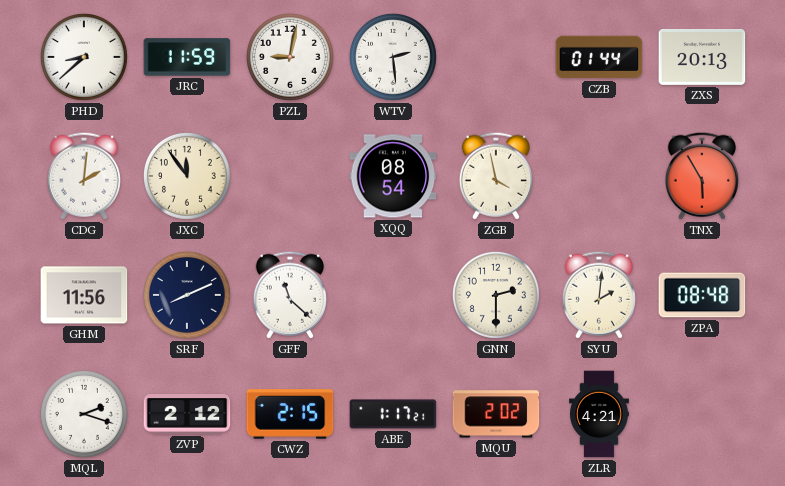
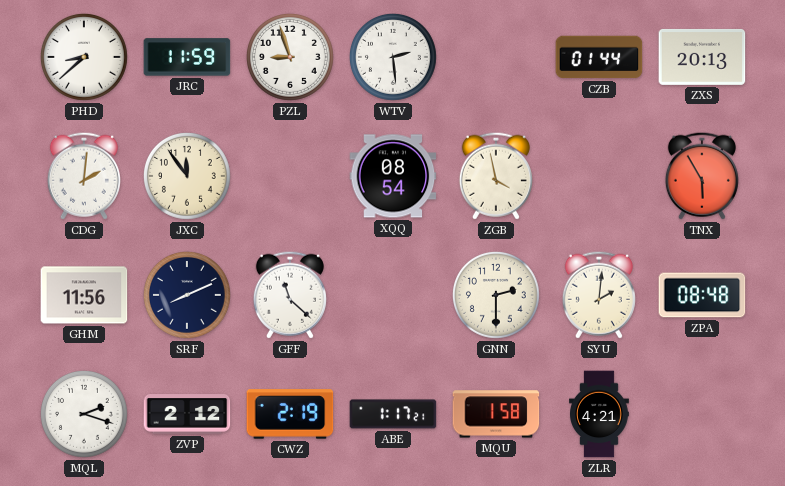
PZL: 9:02 -> 8:57 (290, 57)
CWZ: 2:15 -> 2:19 (290, 414)
MQU: 2:02 -> 1:58 (496, 414)
